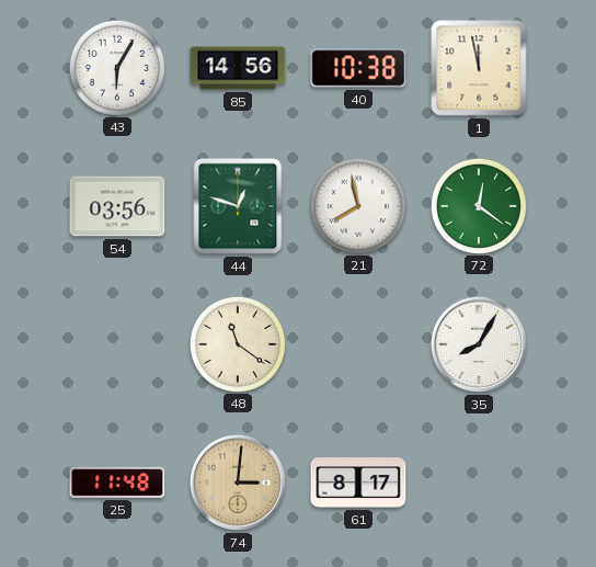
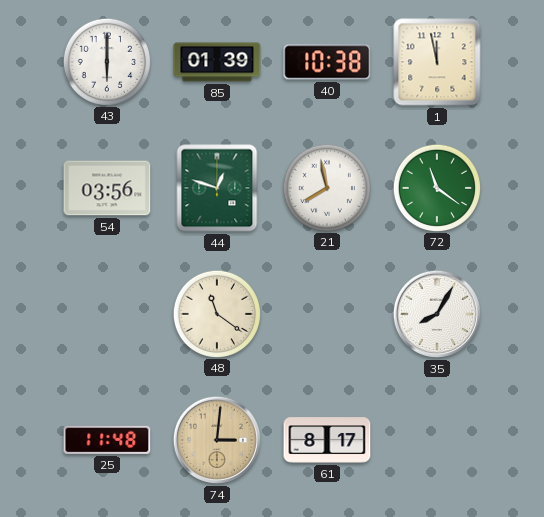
43: 6:05 -> 6:00 (106, 61)
85: 14:56 -> 01:39 (217, 62)
72: 12:21 -> 11:21 (436, 187)
